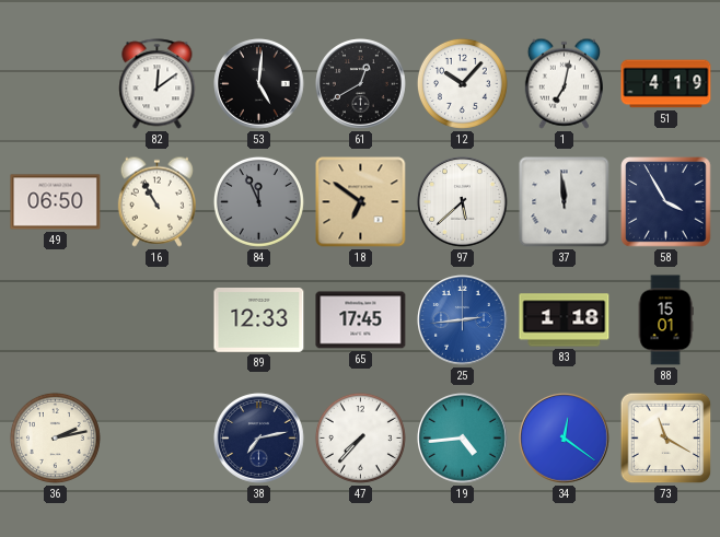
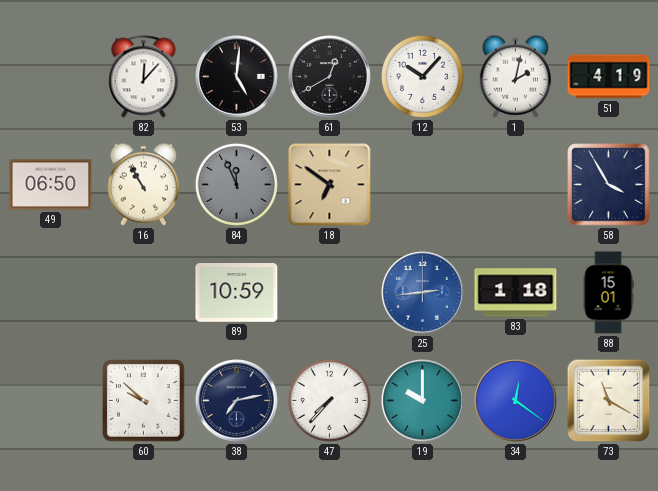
82: 12:09 -> 12:07 (144, 77)
1: 7:02 -> 2:02 (515, 76)
97: 5:38 -> none (463, 202)
37: 11:59 -> none (565, 202)
89: 12:33 -> 10:59 (237, 293)
65: 17:45 -> none (361, 320)
36: 2:13 -> none (55, 437)
60: none -> 9:52 (144, 401)
19: 4:44 -> 10:00 (423, 401)
